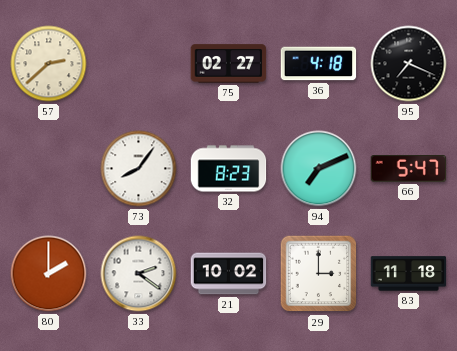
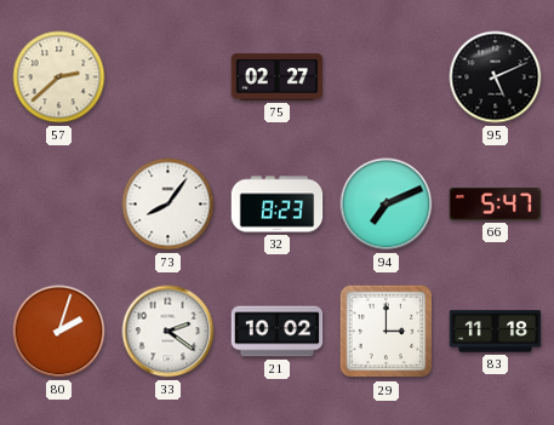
36: 4:18 -> none (319, 64)
95: 7:19 -> 5:11 (496, 77)
80: 2:00 -> 2:03 (59, 332)
